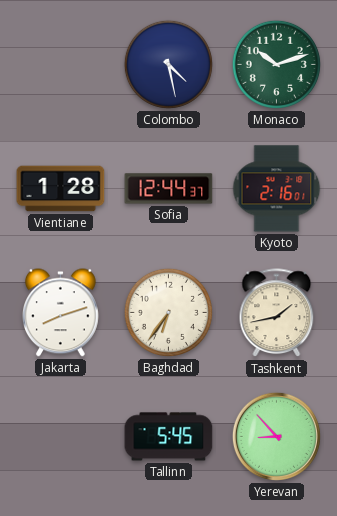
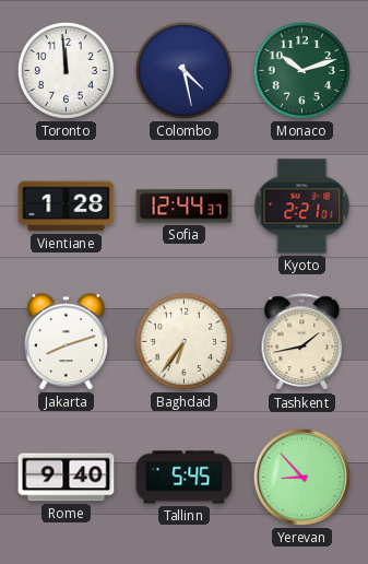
Toronto: none -> 11:59 (66, 70)
Kyoto: 2:16 -> 2:21 (302, 207)
Rome: none -> 9:40 (67, 478)
